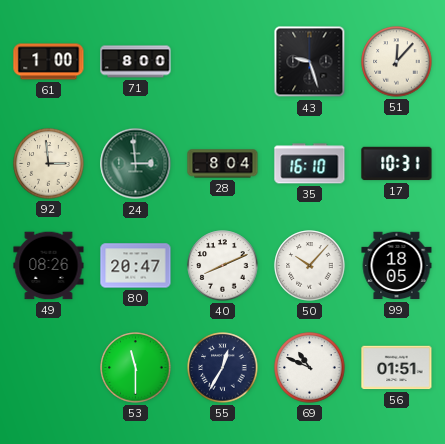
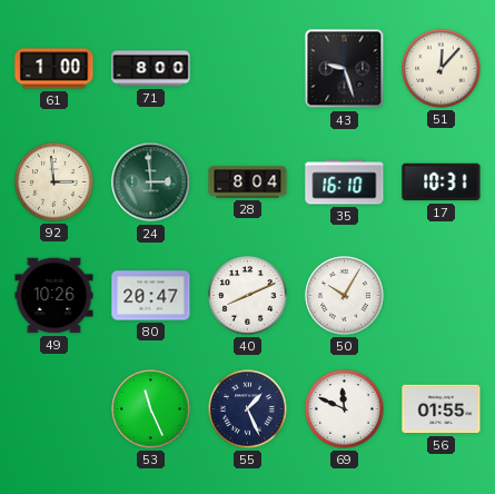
49: 08:26 -> 10:26 (55, 296)
50: 10:07 -> 10:05 (345, 296)
99: 18:05 -> none (397, 266)
53: 11:30 -> 11:26 (151, 409)
55: 12:35 -> 1:26 (248, 409)
69: 10:49 -> 11:49 (345, 409)
56: 01:51 -> 01:55 (442, 409)
